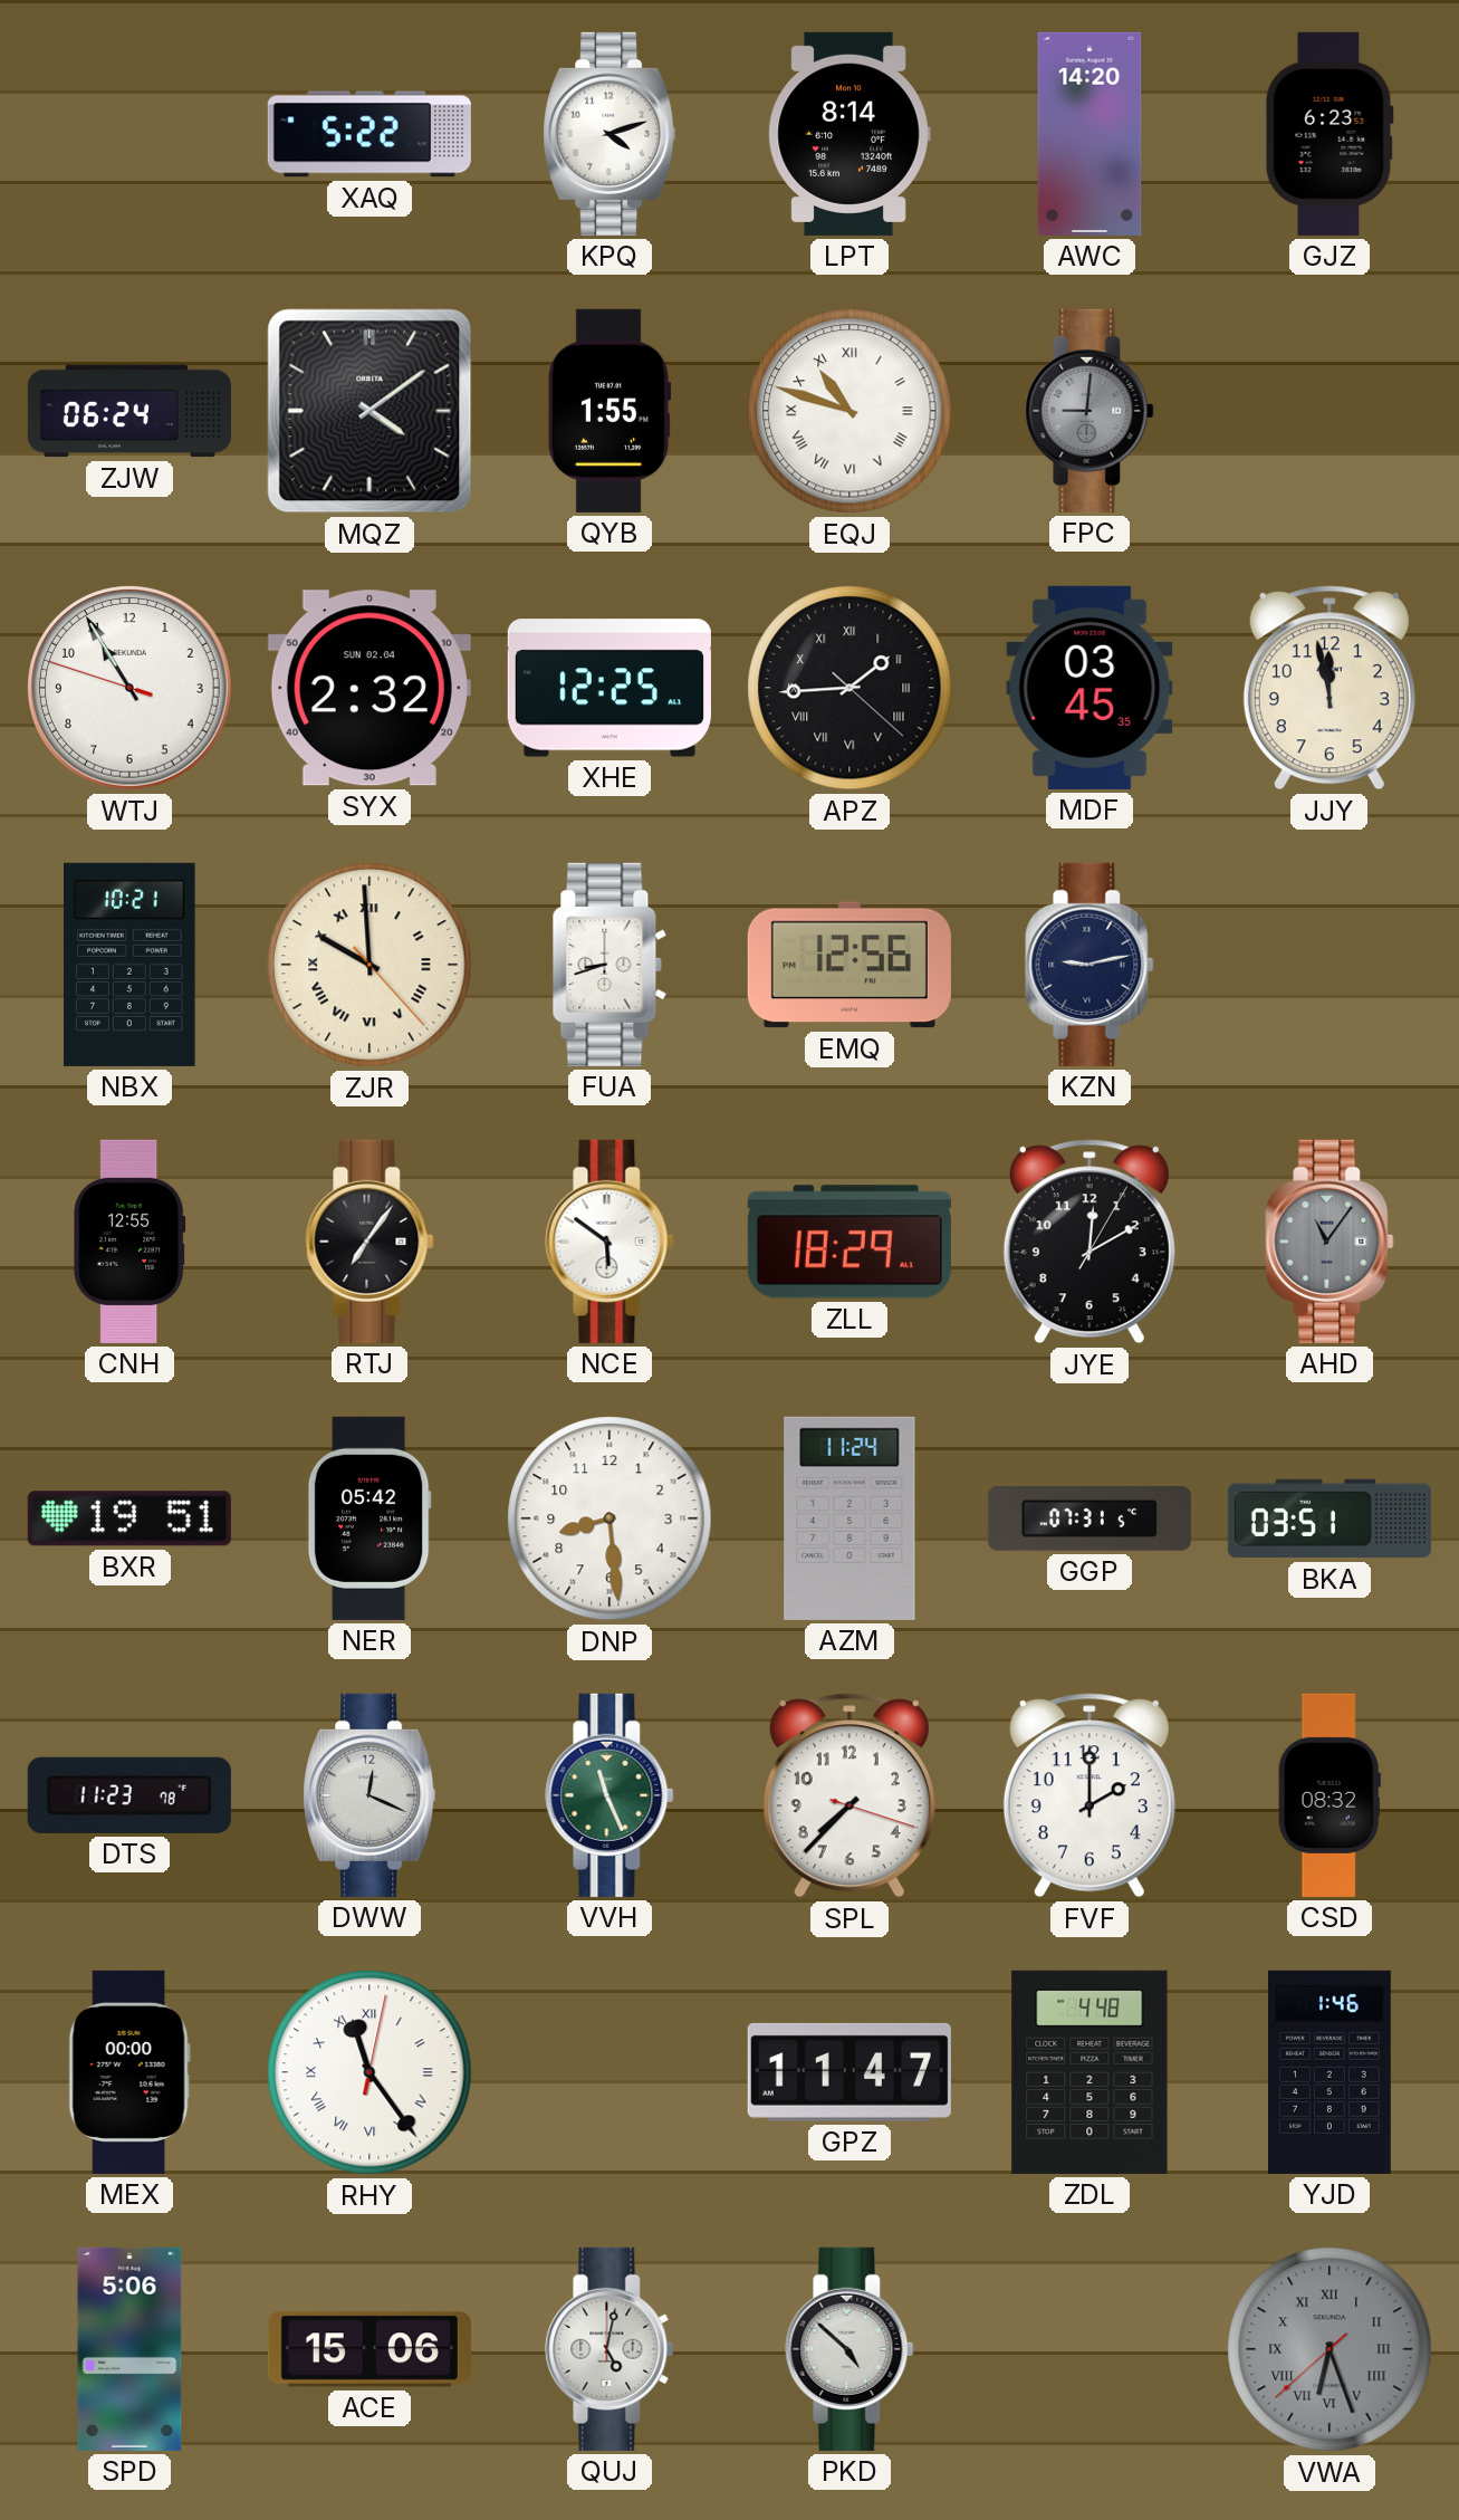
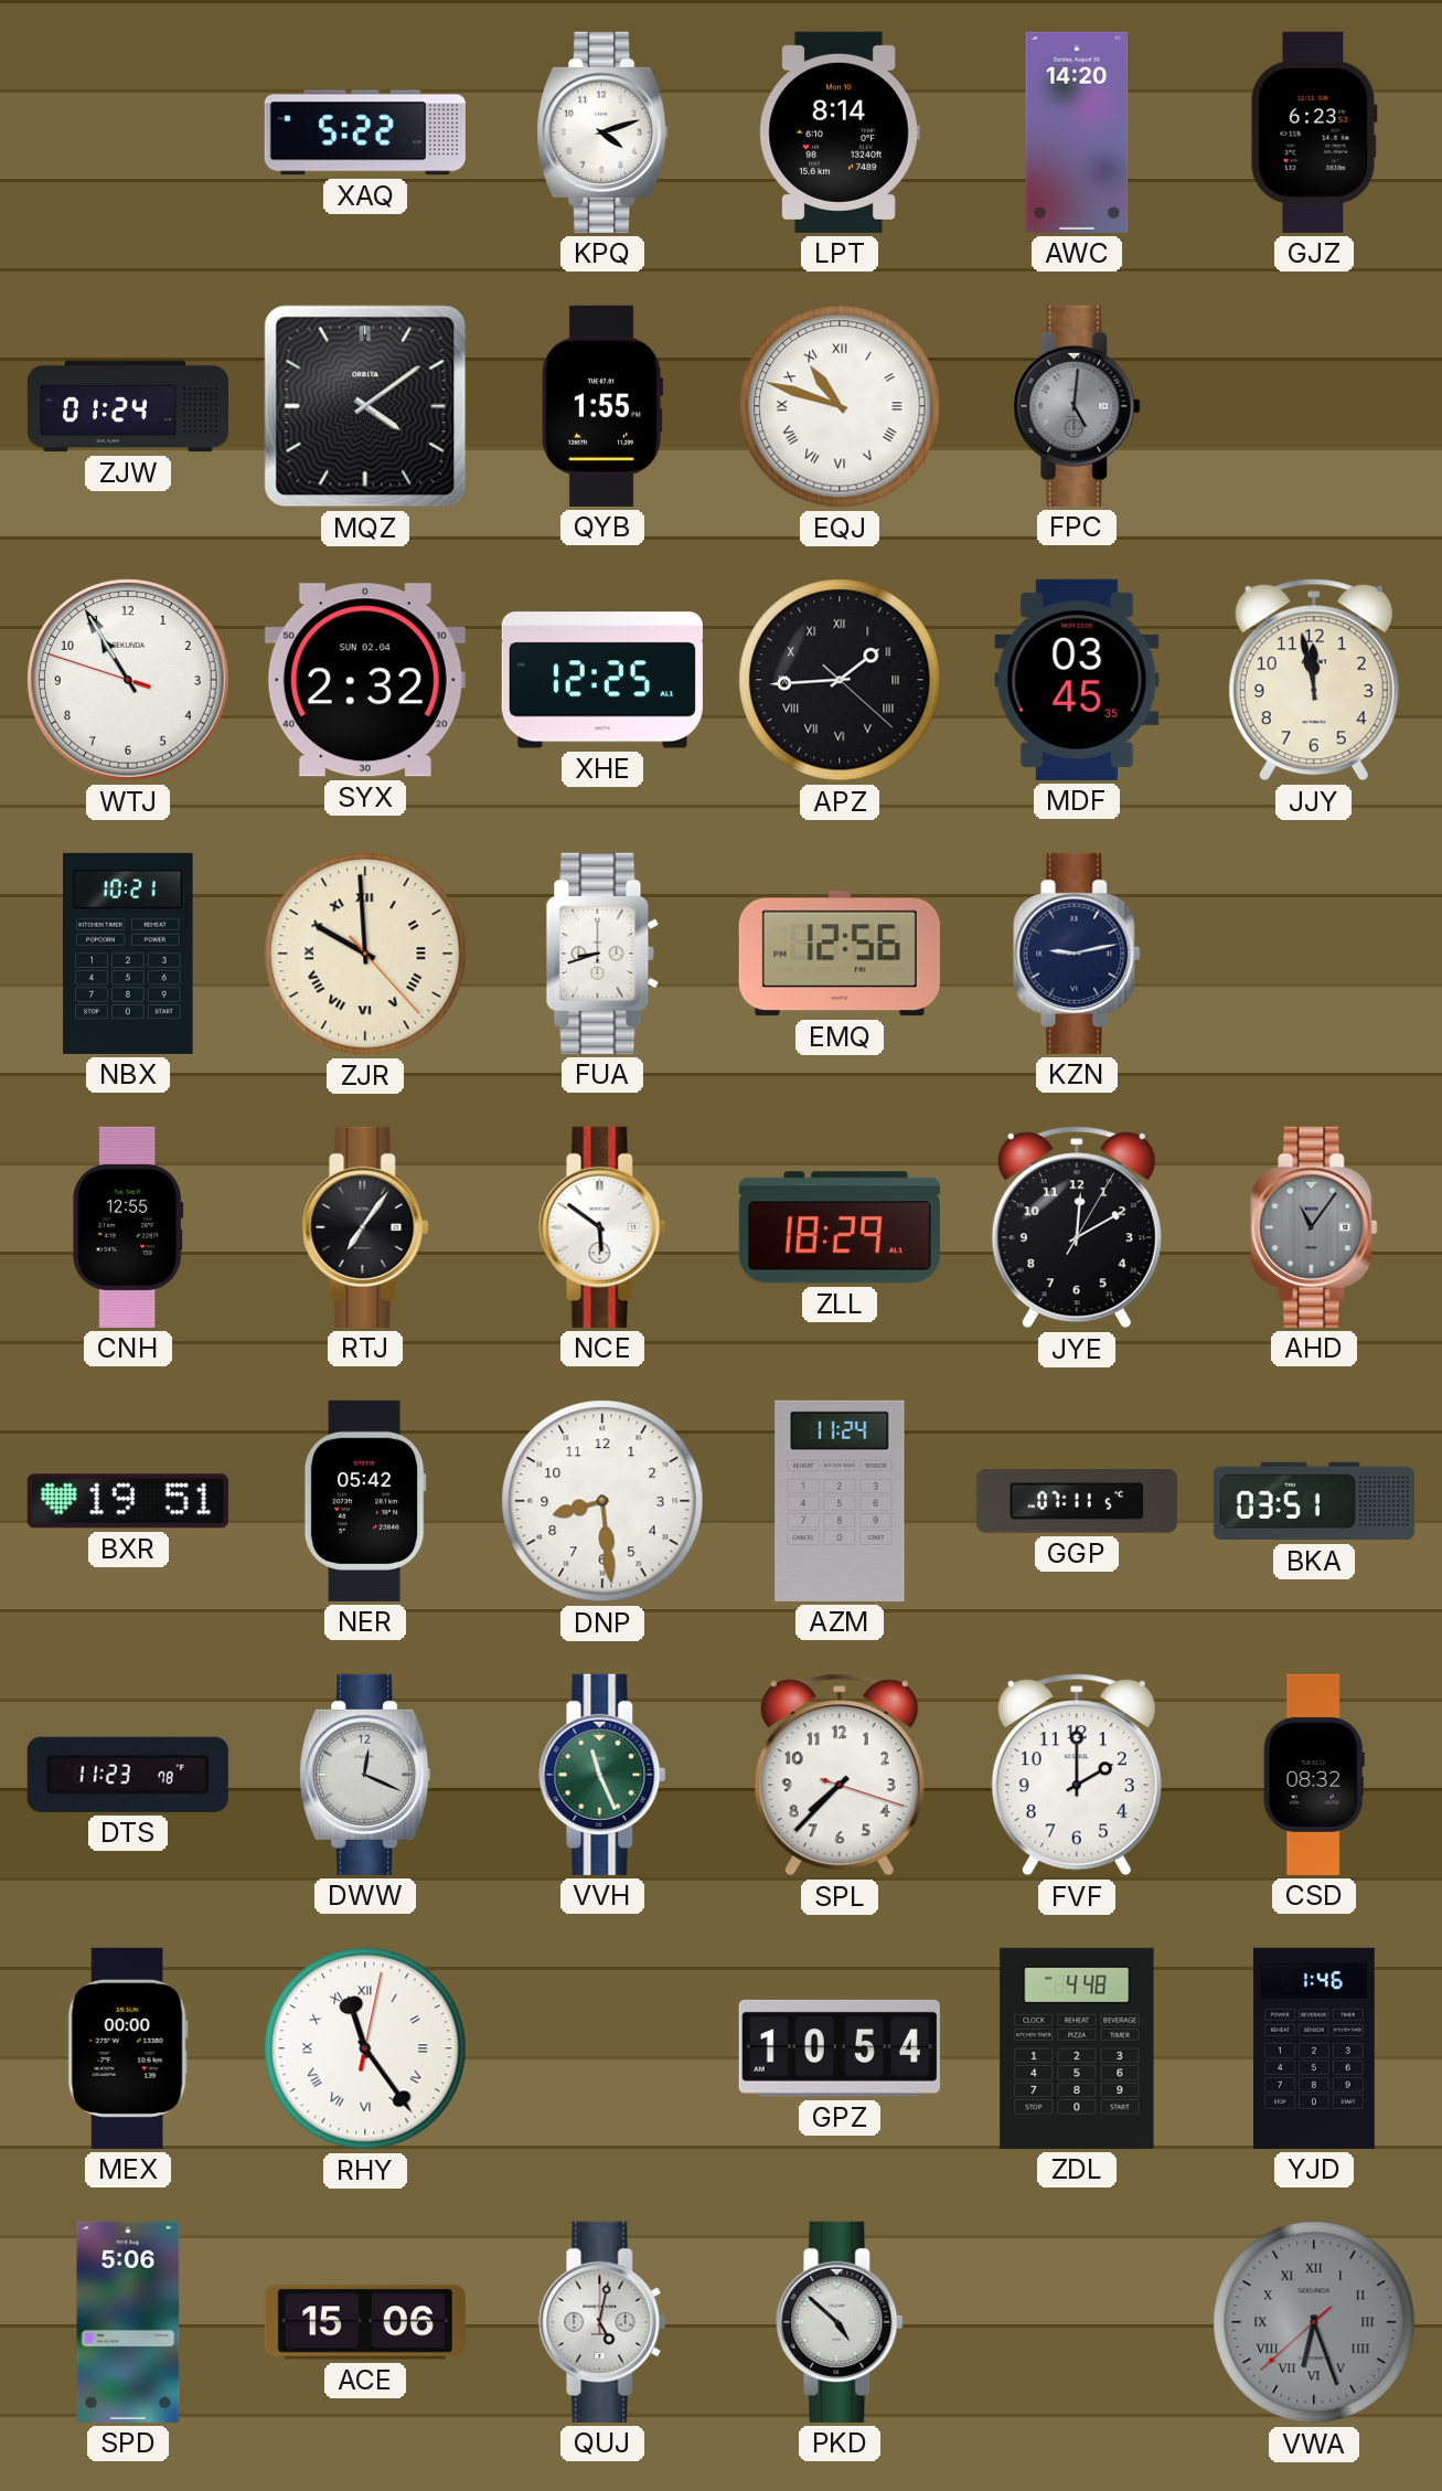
ZJW: 06:24 -> 01:24 (128, 406)
FPC: 9:01 -> 5:01 (1077, 406)
GGP: 07:31 -> 07:11 (1077, 1502)
GPZ: 11:47 -> 10:54 (840, 2048)
